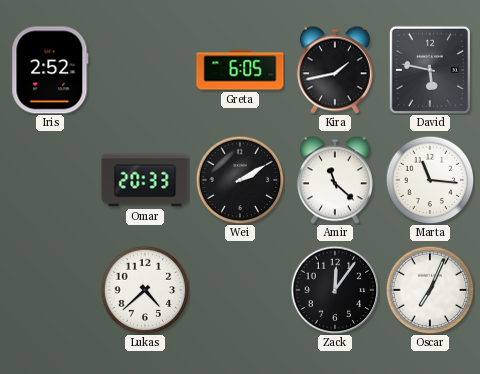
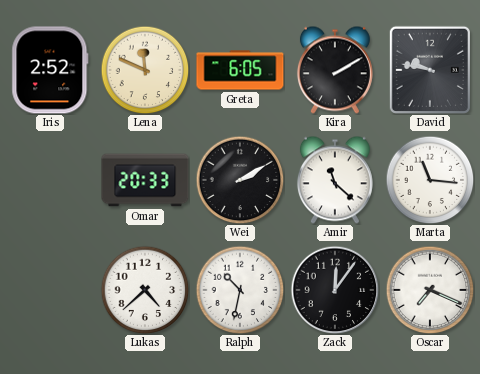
Lena: none -> 11:49 (145, 70)
Kira: 1:43 -> 2:10 (335, 70)
David: 5:47 -> 9:47 (430, 70)
Ralph: none -> 10:32 (240, 290)
Oscar: 7:04 -> 7:19 (430, 290)
